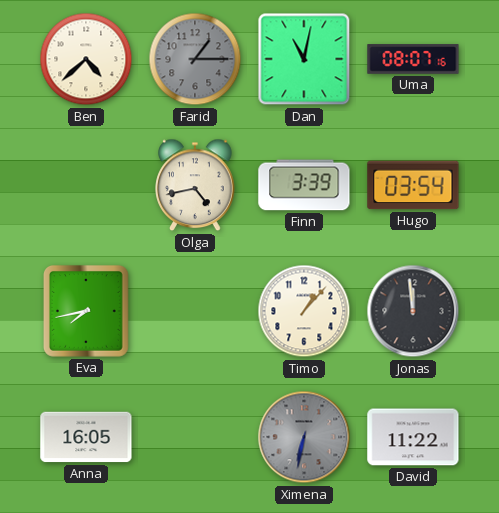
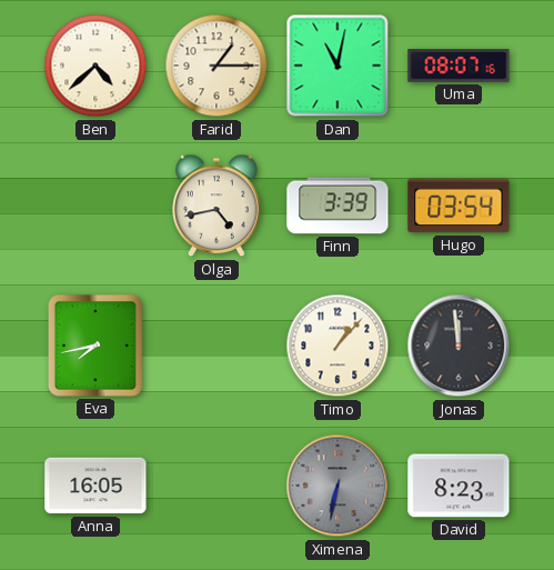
Farid dial: grey -> cream (216, 66)
David: 11:22 -> 8:23 (459, 486)
